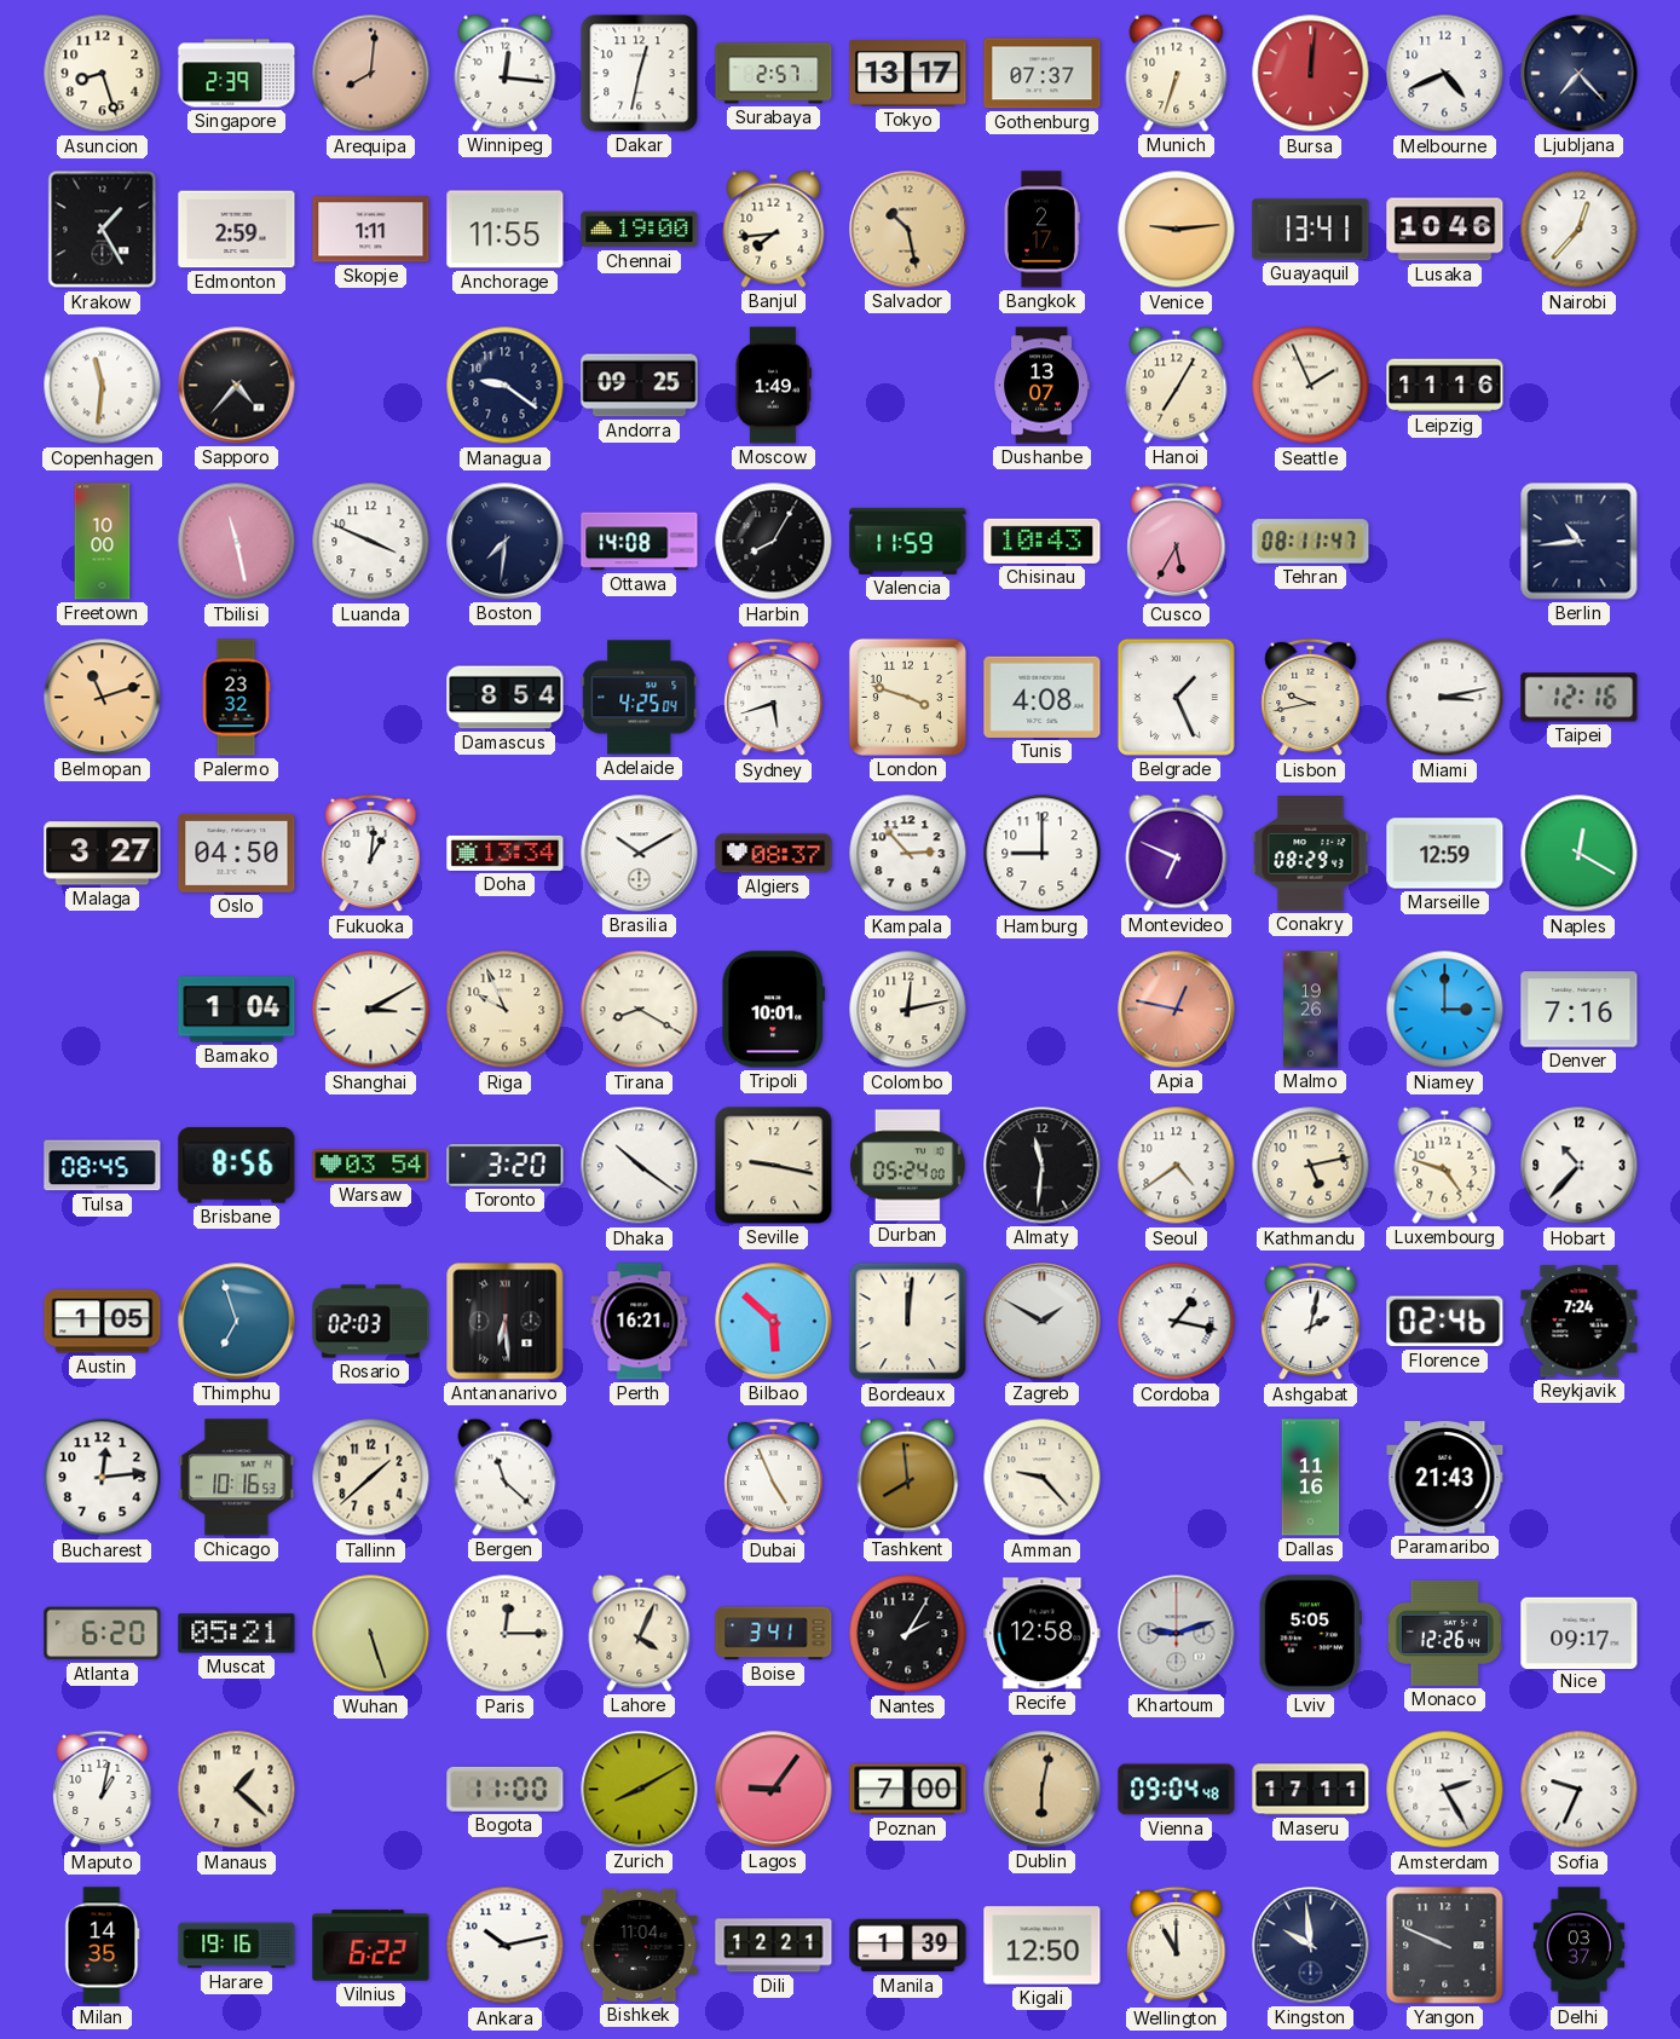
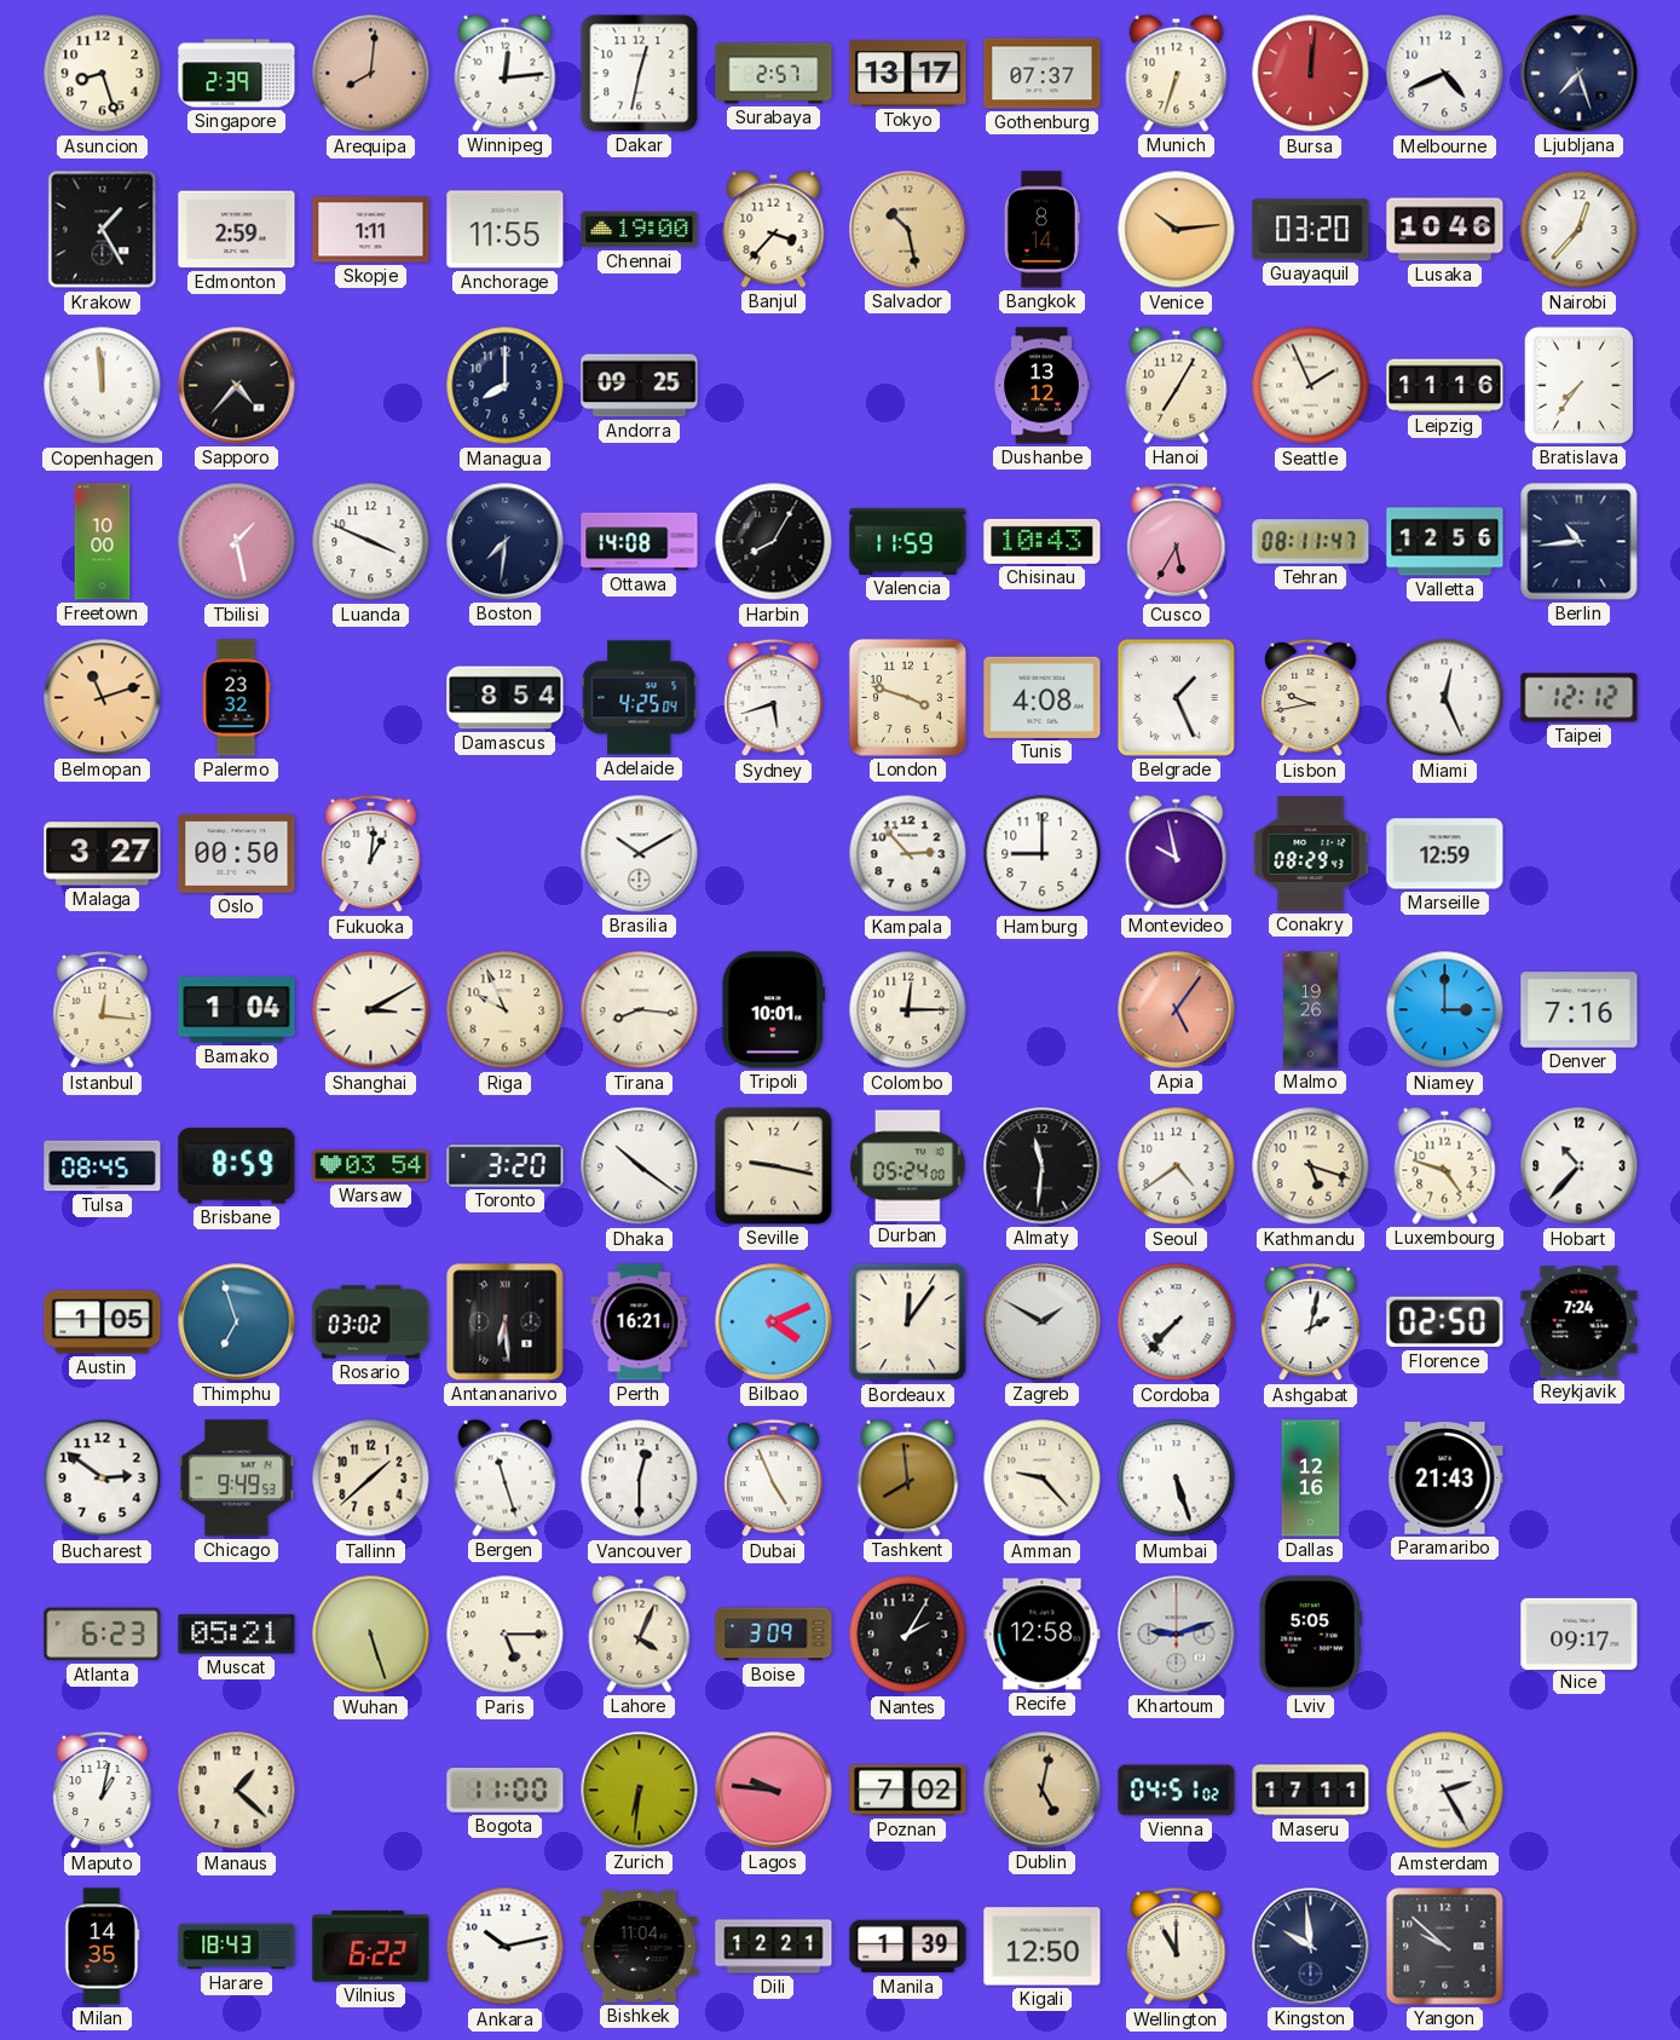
Winnipeg: 12:16 -> 12:14 (506, 73)
Ljubljana: 7:23 -> 7:27 (1580, 74)
Banjul: 7:44 -> 3:37 (774, 229)
Bangkok: 2:17 -> 8:14 (1041, 230)
Venice: 9:14 -> 10:14 (1177, 230)
Guayaquil: 13:41 -> 03:20 (1311, 230)
Copenhagen: 11:31 -> 11:59 (103, 386)
Managua: 9:21 -> 8:00 (506, 386)
Moscow: 1:49 -> none (773, 386)
Dushanbe: 13:07 -> 13:12 (1041, 386)
Bratislava: none -> 7:36 (1578, 385)
Tbilisi: 11:28 -> 1:28 (237, 542)
Valletta: none -> 12:56 (1445, 542)
Miami: 3:13 -> 12:26 (1445, 698)
Taipei: 12:16 -> 12:12 (1580, 698)
Oslo: 04:50 -> 00:50 (237, 853)
Doha: 13:34 -> none (506, 853)
Algiers: 08:37 -> none (774, 854)
Montevideo: 6:49 -> 9:58 (1177, 853)
Naples: 12:20 -> none (1580, 854)
Istanbul: none -> 12:16 (103, 1010)
Tirana: 8:20 -> 8:16 (640, 1010)
Colombo: 12:13 -> 12:15 (908, 1010)
Apia: 12:47 -> 5:06 (1177, 1010)
Brisbane: 8:56 -> 8:59 (237, 1166)
Kathmandu: 5:13 -> 5:18 (1311, 1166)
Rosario: 02:03 -> 03:02 (371, 1322)
Bilbao: 5:52 -> 4:11 (774, 1322)
Bordeaux: 12:01 -> 12:06 (908, 1322)
Cordoba: 1:17 -> 7:37 (1177, 1322)
Florence: 02:46 -> 02:50 (1445, 1322)
Bucharest: 12:14 -> 2:51 (103, 1479)
Chicago: 10:16 -> 9:49 (237, 1479)
Bergen: 11:22 -> 11:27 (506, 1477)
Vancouver: none -> 12:30 (640, 1479)
Mumbai: none -> 5:27 (1177, 1479)
Dallas: 11:16 -> 12:16 (1311, 1479)
Atlanta: 6:20 -> 6:23 (103, 1635)
Paris: 12:15 -> 5:15 (506, 1635)
Boise: 3:41 -> 3:09 (774, 1635)
Monaco: 12:26 -> none (1444, 1633)
Zurich: 8:10 -> 6:31 (640, 1791)
Lagos: 9:06 -> 9:46 (774, 1791)
Poznan: 7:00 -> 7:02 (908, 1791)
Dublin: 6:02 -> 5:02 (1043, 1791)
Vienna: 09:04 -> 04:51 (1177, 1791)
Sofia: 9:34 -> none (1580, 1790)
Harare: 19:16 -> 18:43 (237, 1947)
Yangon: 9:49 -> 9:52 (1445, 1947)
Delhi: 03:37 -> none (1580, 1946)
